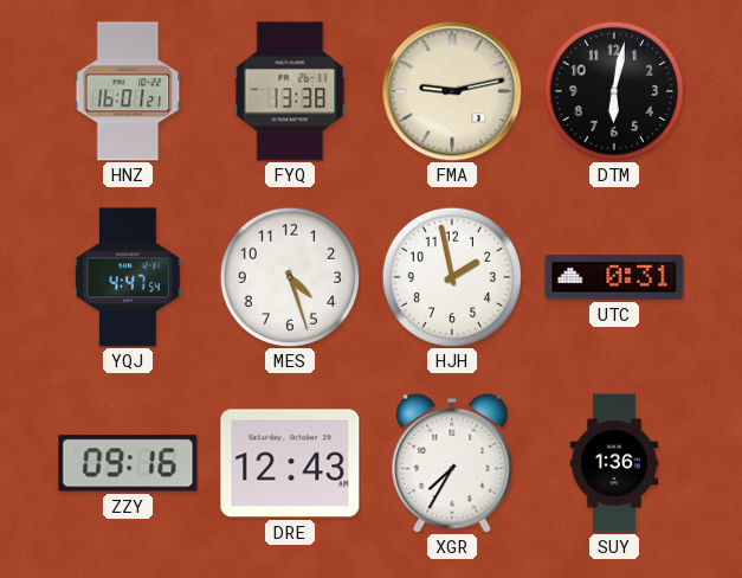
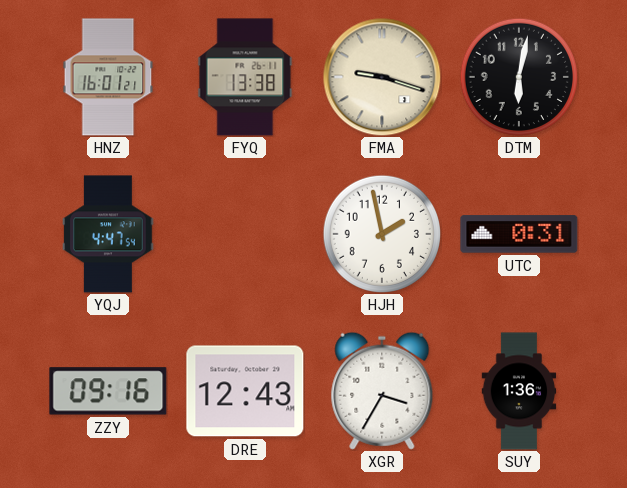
FMA: 9:13 -> 9:18 (382, 77)
MES: 4:27 -> none (289, 276)
XGR: 7:35 -> 3:35 (382, 391)
